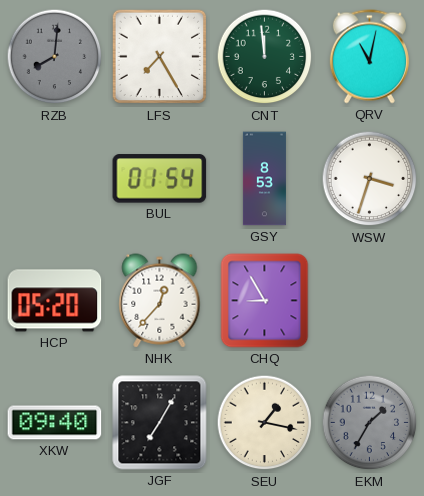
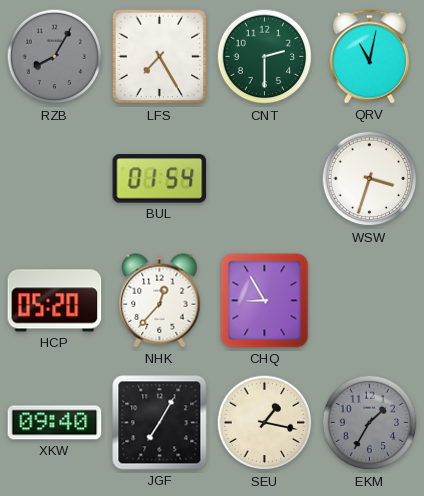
RZB: 8:01 -> 8:05 (55, 57)
CNT: 11:59 -> 2:30 (265, 57)
GSY: 8:53 -> none (264, 179)
